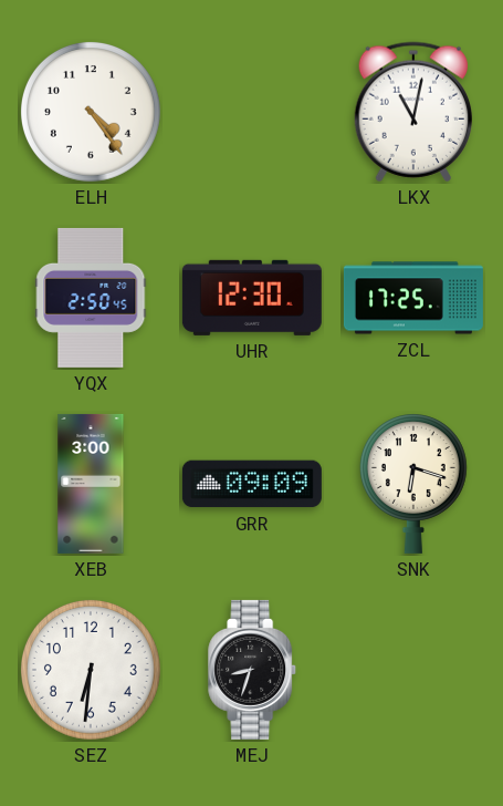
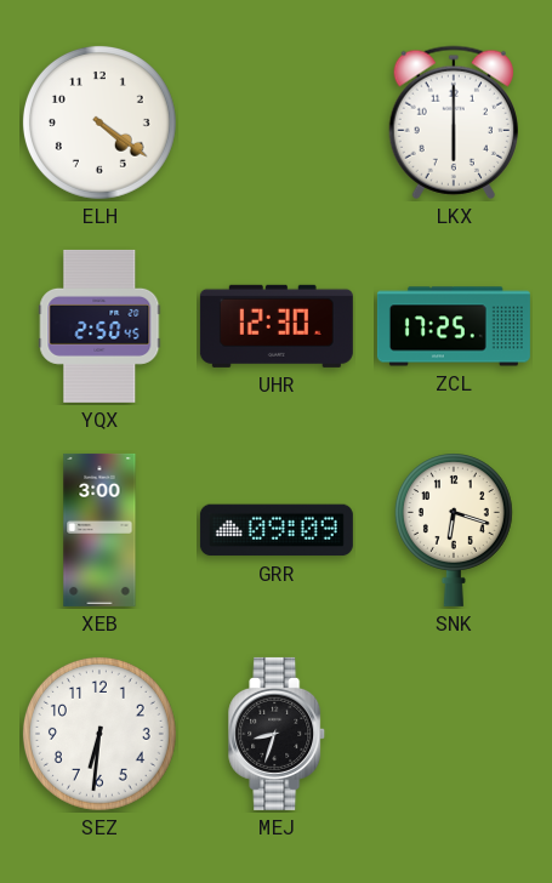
ELH: 4:24 -> 4:21 (99, 123)
LKX: 11:02 -> 6:00 (454, 123)
